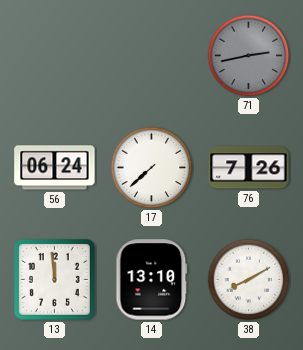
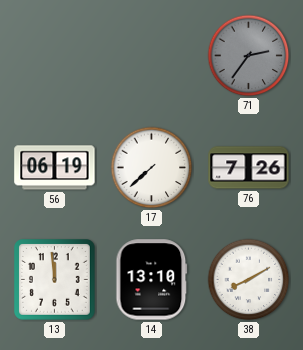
71: 2:43 -> 2:36 (249, 56)
56: 06:24 -> 06:19 (55, 168)
